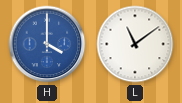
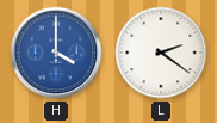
L: 11:09 -> 2:21 (161, 53)
